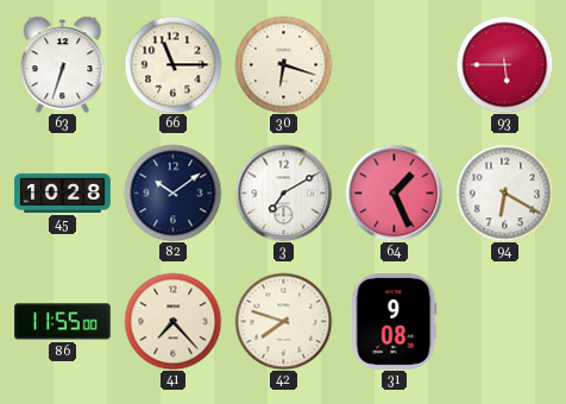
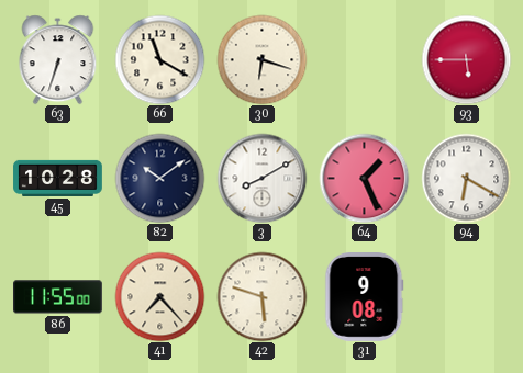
66: 11:15 -> 11:20 (159, 59)
3: 7:10 -> 8:10 (261, 178)
42: 7:48 -> 5:48 (261, 296)
